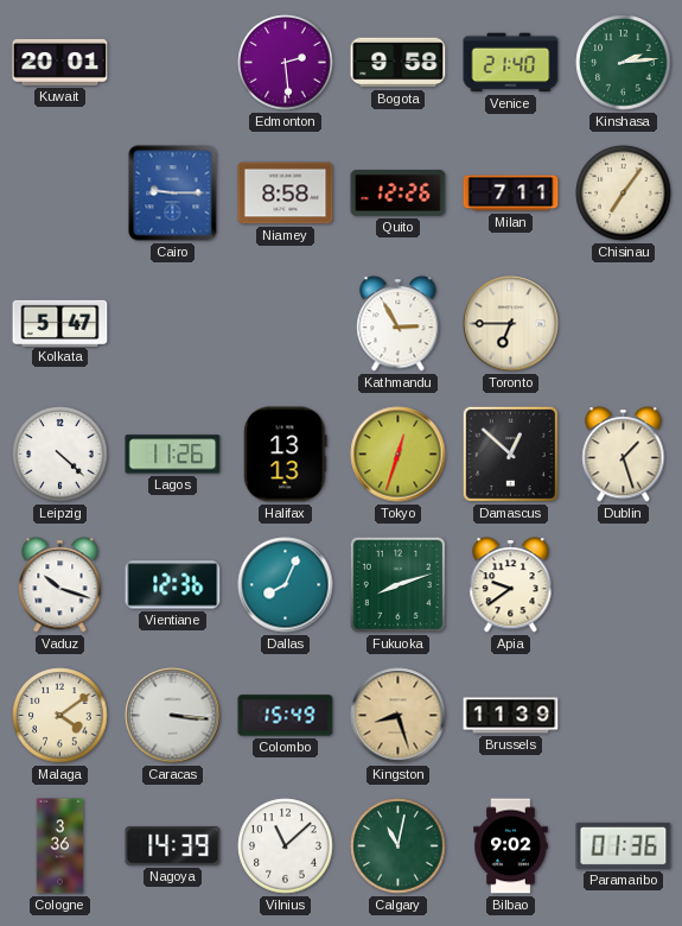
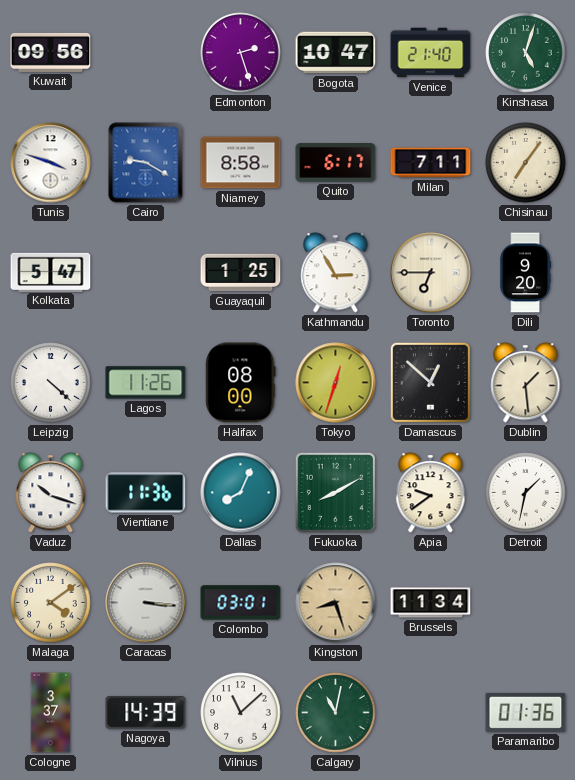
Kuwait: 20:01 -> 09:56 (51, 52)
Edmonton: 2:29 -> 2:27 (241, 53)
Bogota: 9:58 -> 10:47 (336, 53)
Kinshasa: 2:14 -> 5:03 (526, 53)
Tunis: none -> 3:48 (51, 163)
Cairo: 9:15 -> 9:20 (146, 163)
Quito: 12:26 -> 6:17 (336, 163)
Guayaquil: none -> 1:25 (241, 273)
Dili: none -> 9:20 (525, 273)
Halifax: 13:13 -> 08:00 (241, 383)
Dublin: 1:27 -> 1:29 (526, 383)
Vientiane: 12:36 -> 11:36 (146, 493)
Fukuoka: 8:12 -> 8:10 (335, 492)
Detroit: none -> 1:32 (526, 493)
Colombo: 15:49 -> 03:01 (241, 603)
Brussels: 11:39 -> 11:34 (431, 603)
Cologne: 3:36 -> 3:37 (51, 713)
Bilbao: 9:02 -> none (511, 846)
